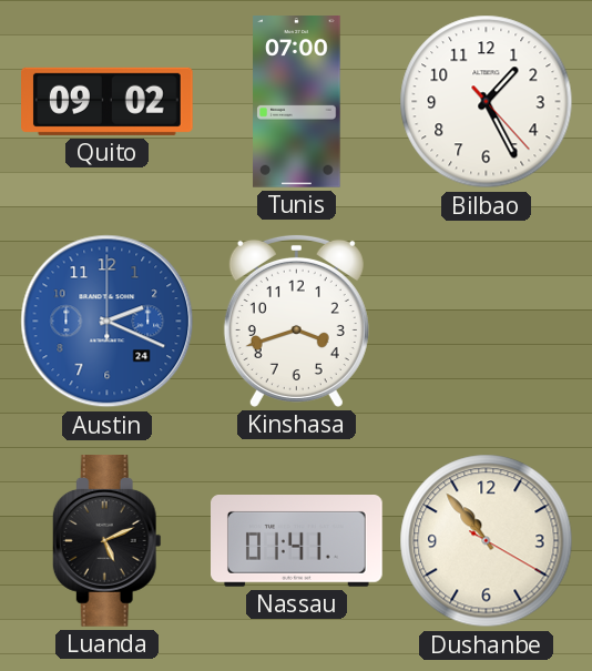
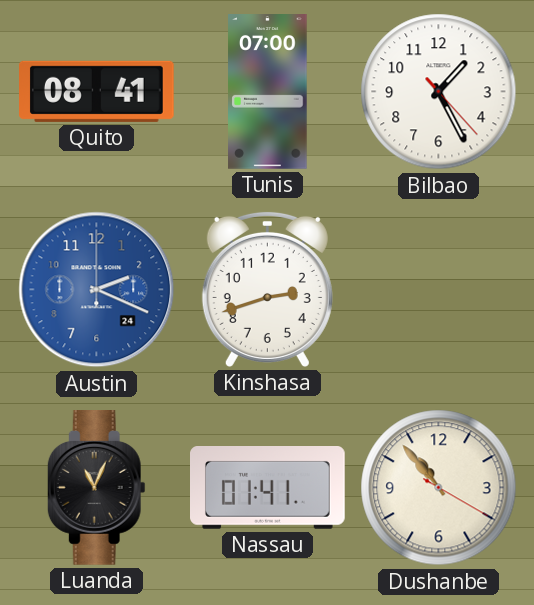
Quito: 09:02 -> 08:41 (97, 91)
Kinshasa: 3:42 -> 2:42 (267, 289)
Luanda: 5:11 -> 11:04 (96, 488)
